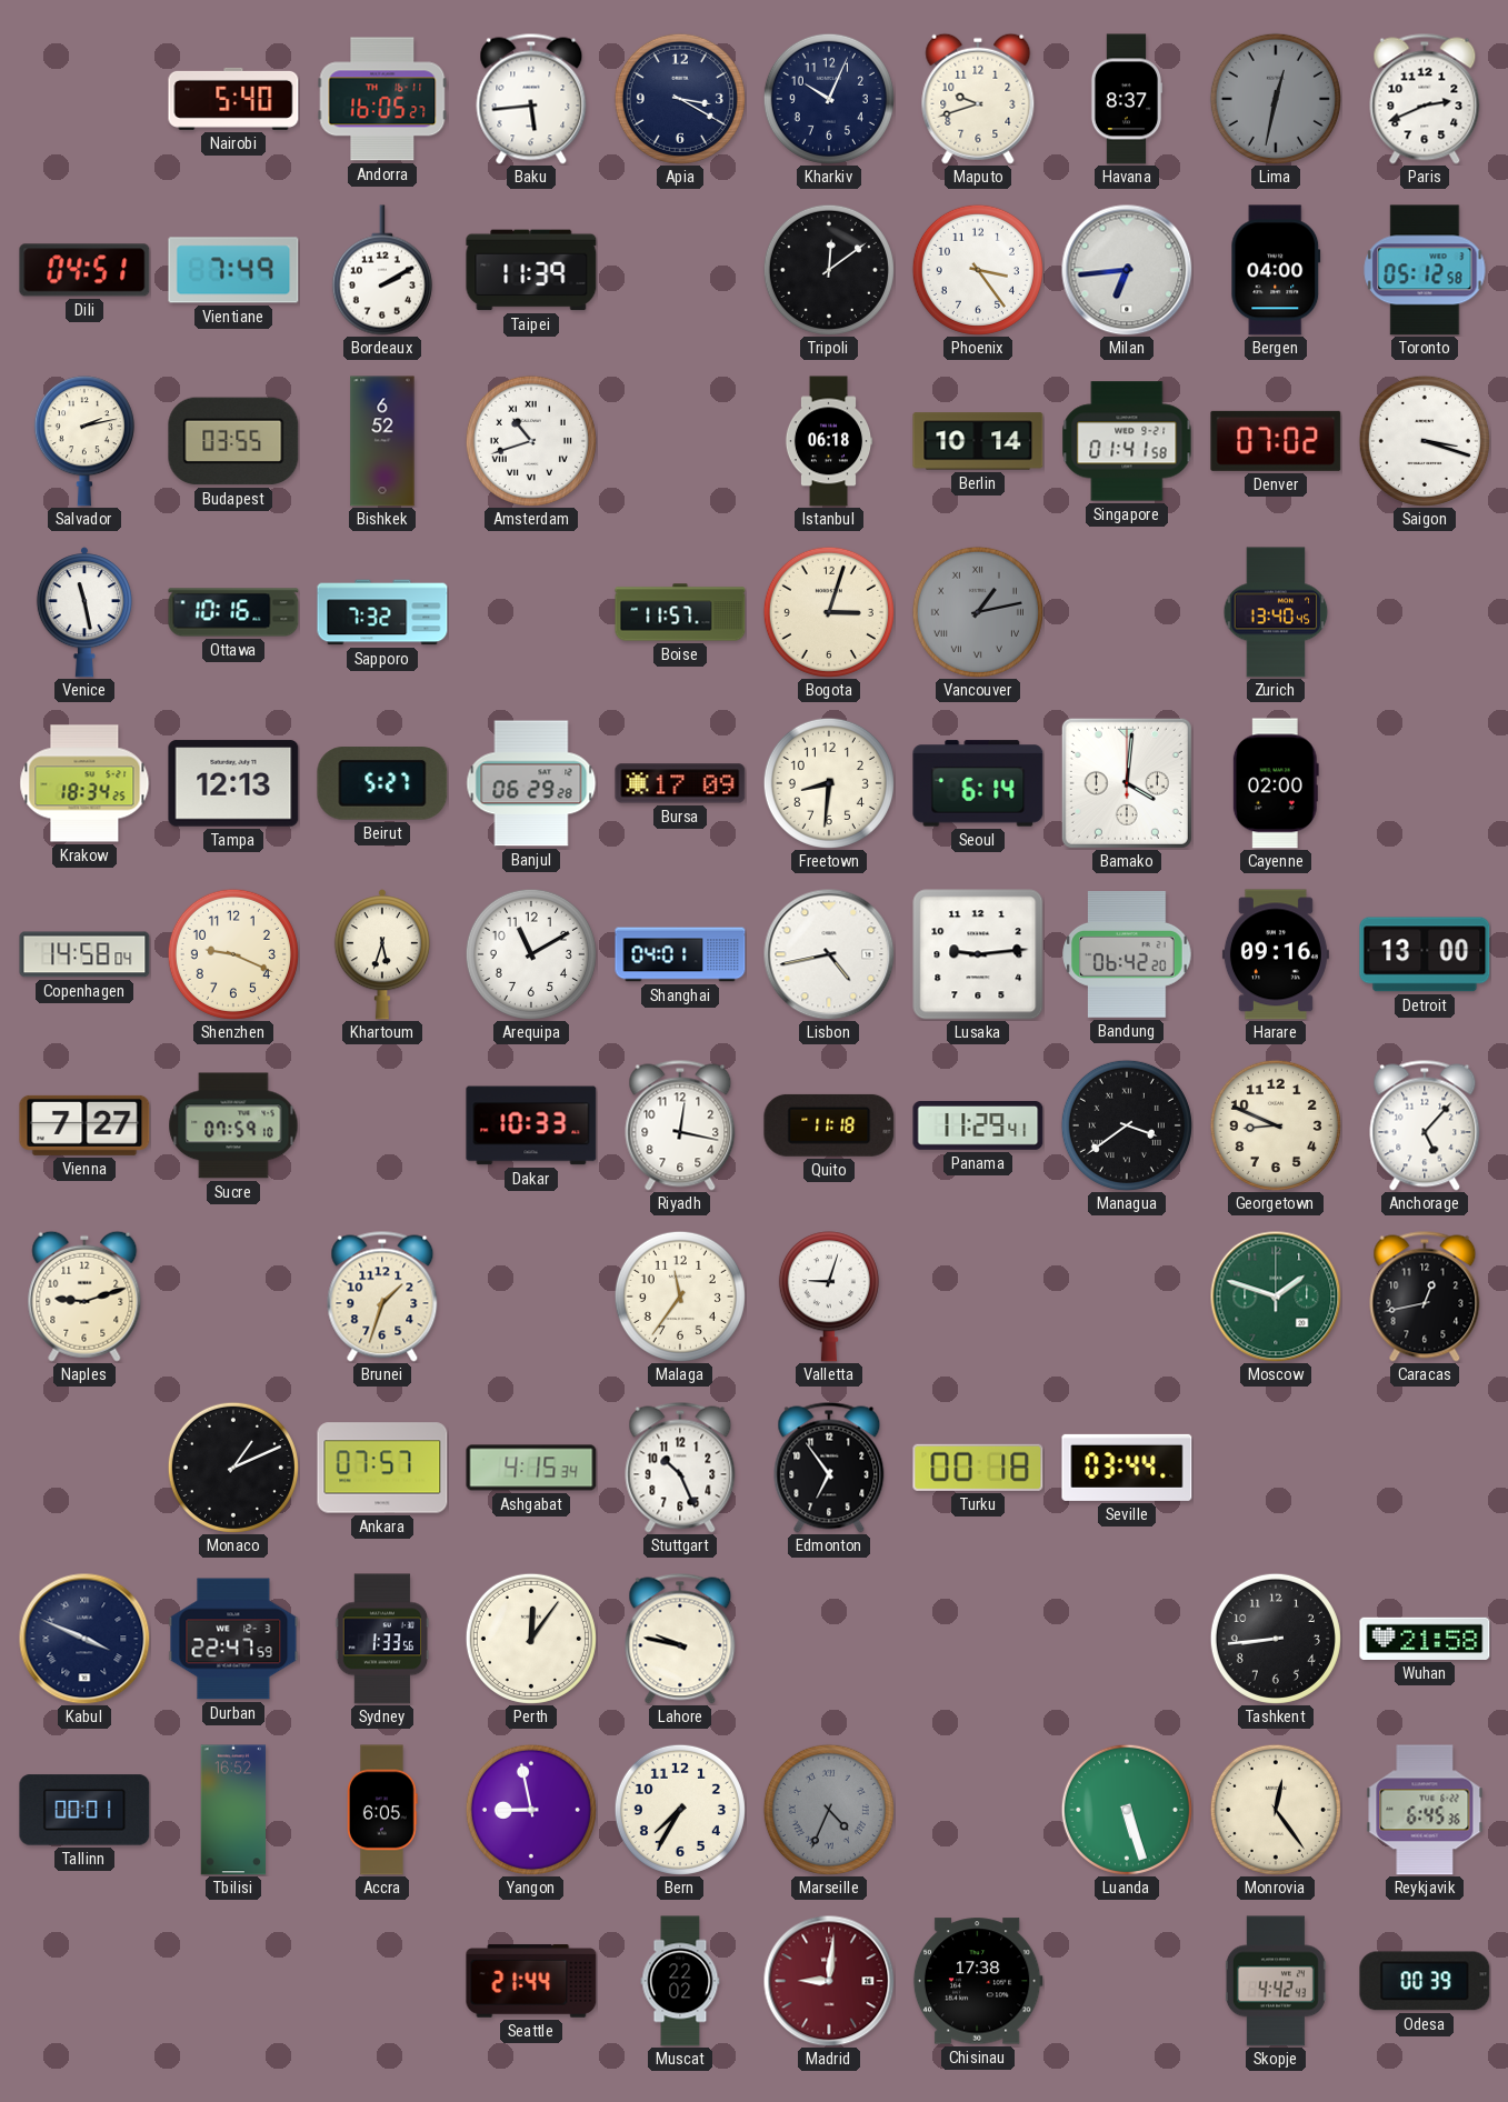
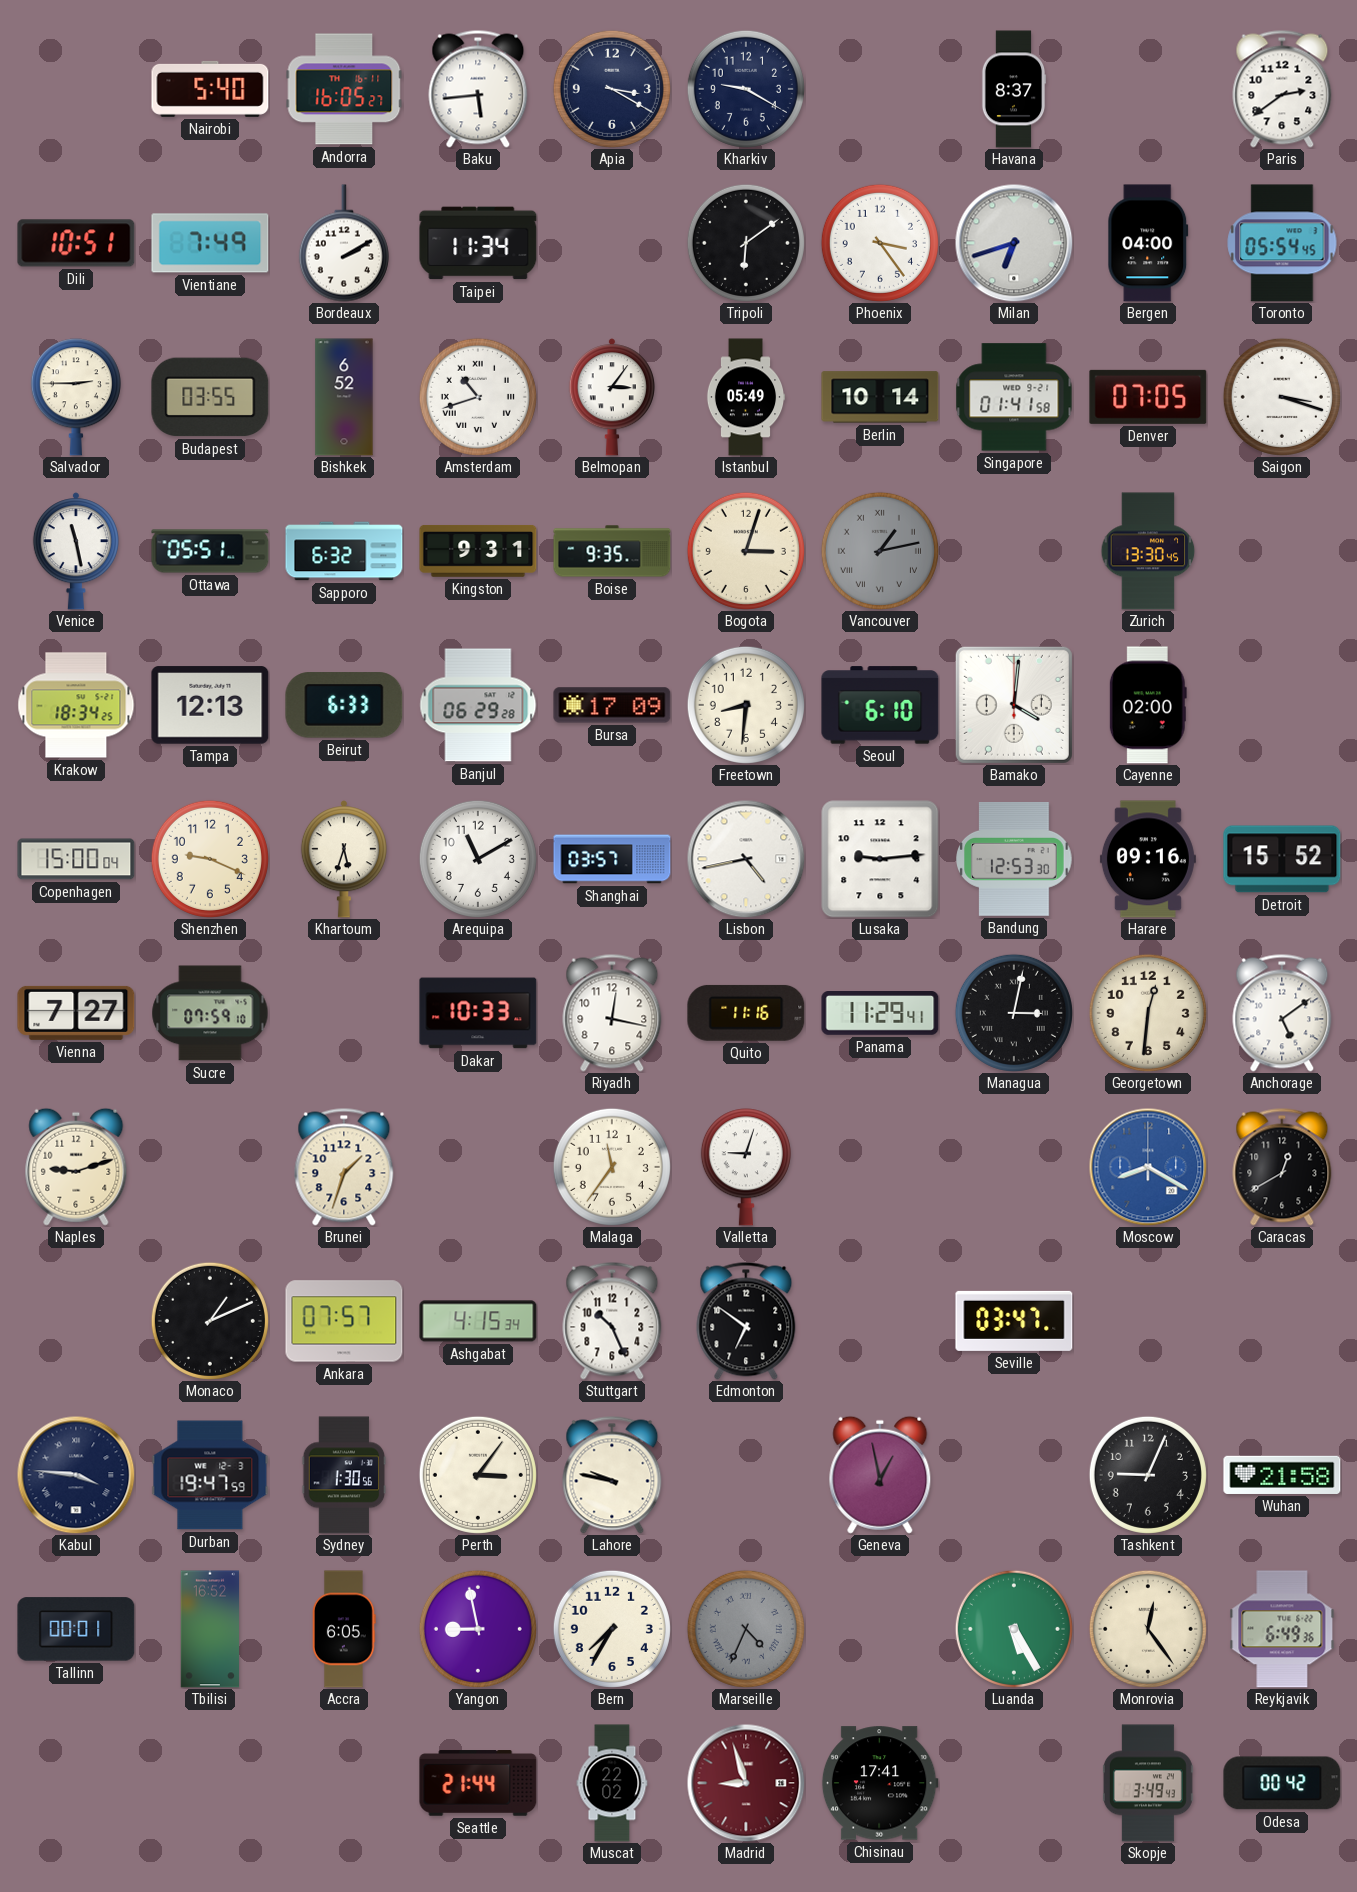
Kharkiv: 10:04 -> 9:20 (746, 89)
Maputo: 9:42 -> none (978, 99)
Lima: 12:32 -> none (1276, 99)
Paris: 2:41 -> 2:39 (1282, 89)
Dili: 04:51 -> 10:51 (76, 243)
Taipei: 11:39 -> 11:34 (478, 243)
Tripoli: 12:09 -> 6:09 (746, 243)
Milan: 6:44 -> 6:42 (1014, 243)
Toronto: 05:12 -> 05:54 (1282, 243)
Salvador: 2:13 -> 2:45 (76, 397)
Belmopan: none -> 3:06 (612, 397)
Istanbul: 06:18 -> 05:49 (746, 397)
Denver: 07:02 -> 07:05 (1148, 397)
Ottawa: 10:16 -> 05:51 (210, 551)
Sapporo: 7:32 -> 6:32 (344, 551)
Kingston: none -> 9:31 (478, 551)
Boise: 11:57 -> 9:35 (612, 551)
Zurich: 13:40 -> 13:30 (1148, 551)
Beirut: 5:27 -> 6:33 (344, 705)
Seoul: 6:14 -> 6:10 (880, 705)
Copenhagen: 14:58 -> 15:00 (76, 859)
Shanghai: 04:01 -> 03:57 (612, 859)
Bandung: 06:42 -> 12:53 (1014, 860)
Detroit: 13:00 -> 15:52 (1282, 859)
Quito: 11:18 -> 11:16 (746, 1013)
Managua: 3:39 -> 3:02 (1014, 1013)
Georgetown: 8:49 -> 12:31 (1148, 1013)
Anchorage: 5:07 -> 5:09 (1282, 1013)
Moscow: 1:48 -> 8:20 (1148, 1167)
Moscow dial: green -> blue (1148, 1167)
Caracas: 12:43 -> 12:40 (1282, 1167)
Edmonton: 6:54 -> 6:51 (746, 1321)
Turku: 00:18 -> none (978, 1468)
Seville: 03:44 -> 03:47 (1014, 1321)
Kabul: 3:49 -> 3:46 (76, 1475)
Durban: 22:47 -> 19:47 (210, 1475)
Sydney: 1:33 -> 1:30 (344, 1475)
Perth: 12:06 -> 3:06 (478, 1475)
Geneva: none -> 12:58 (880, 1475)
Tashkent: 8:44 -> 9:04 (1148, 1475)
Luanda: 5:27 -> 5:25 (1014, 1629)
Reykjavik: 6:45 -> 6:49 (1282, 1629)
Madrid: 9:01 -> 8:57 (746, 1783)
Chisinau: 17:38 -> 17:41 (880, 1783)
Skopje: 4:42 -> 3:49 (1148, 1783)
Odesa: 00:39 -> 00:42 (1282, 1783)
